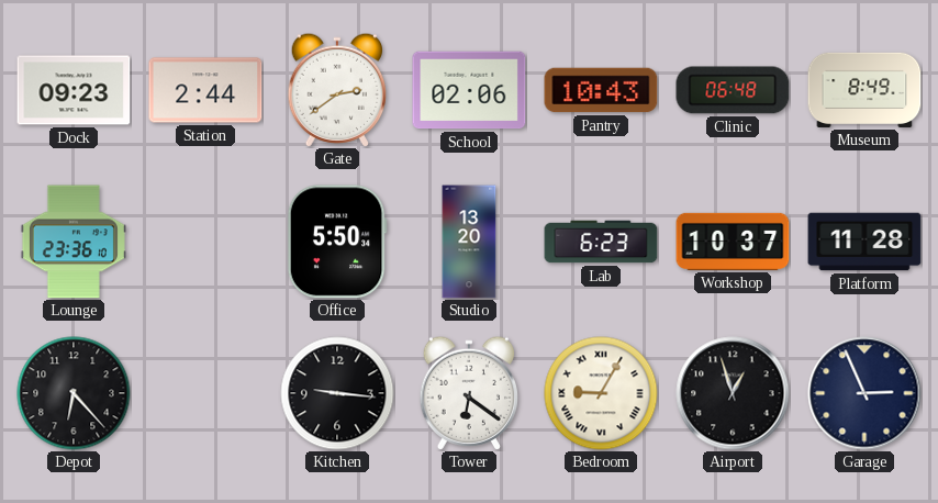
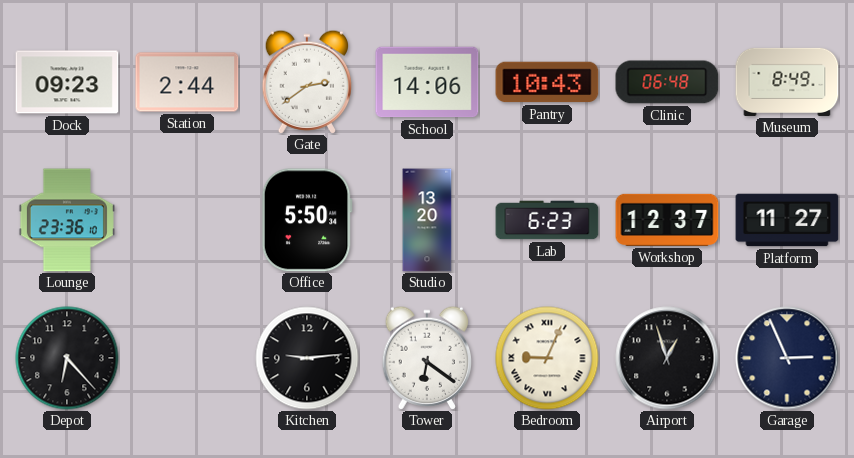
School: 02:06 -> 14:06 (427, 82)
Workshop: 10:37 -> 12:37 (667, 220)
Platform: 11:28 -> 11:27 (787, 220)
Kitchen: 9:16 -> 9:14 (307, 358)
Bedroom: 9:05 -> 9:04 (547, 358)
